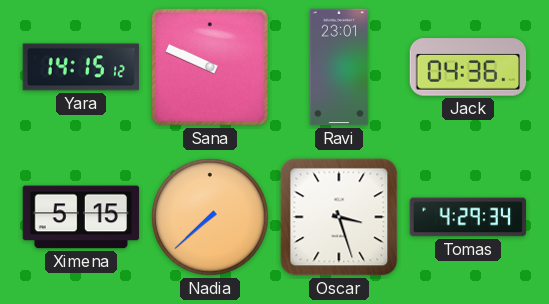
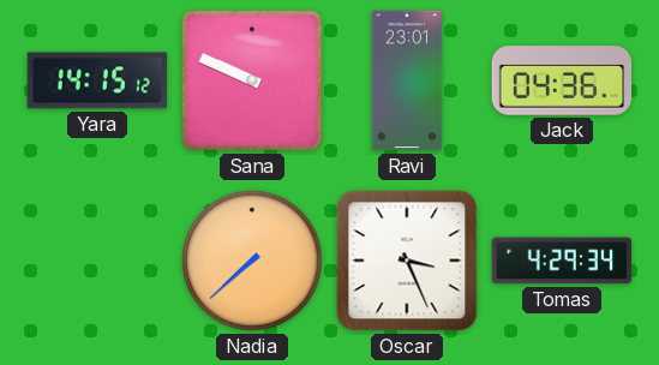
Ximena: 5:15 -> none (81, 217)
Oscar: 3:27 -> 3:26 (407, 261)
